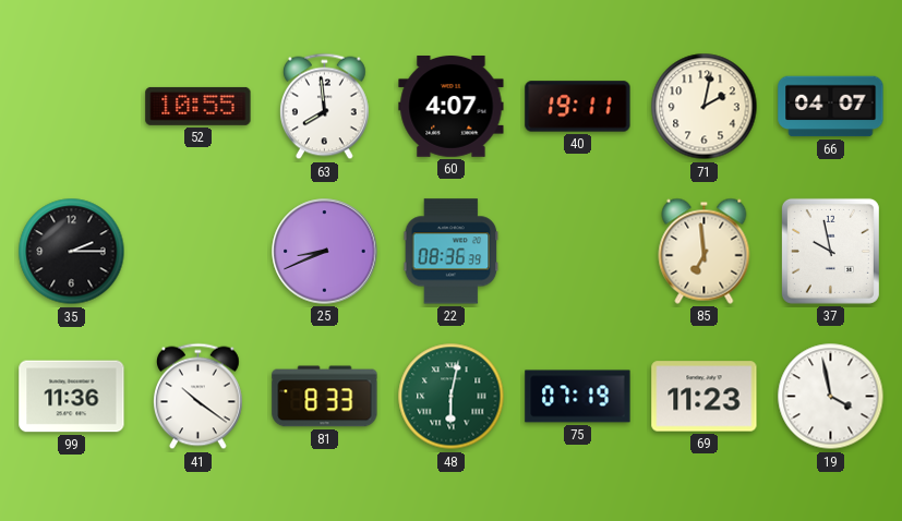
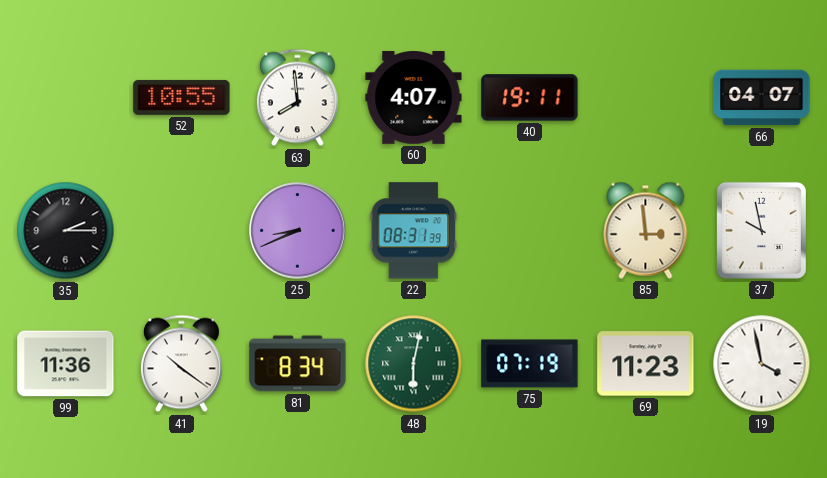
71: 2:02 -> none (705, 107)
22: 08:36 -> 08:31 (414, 231)
85: 6:59 -> 2:59 (646, 230)
81: 8:33 -> 8:34 (298, 364)
